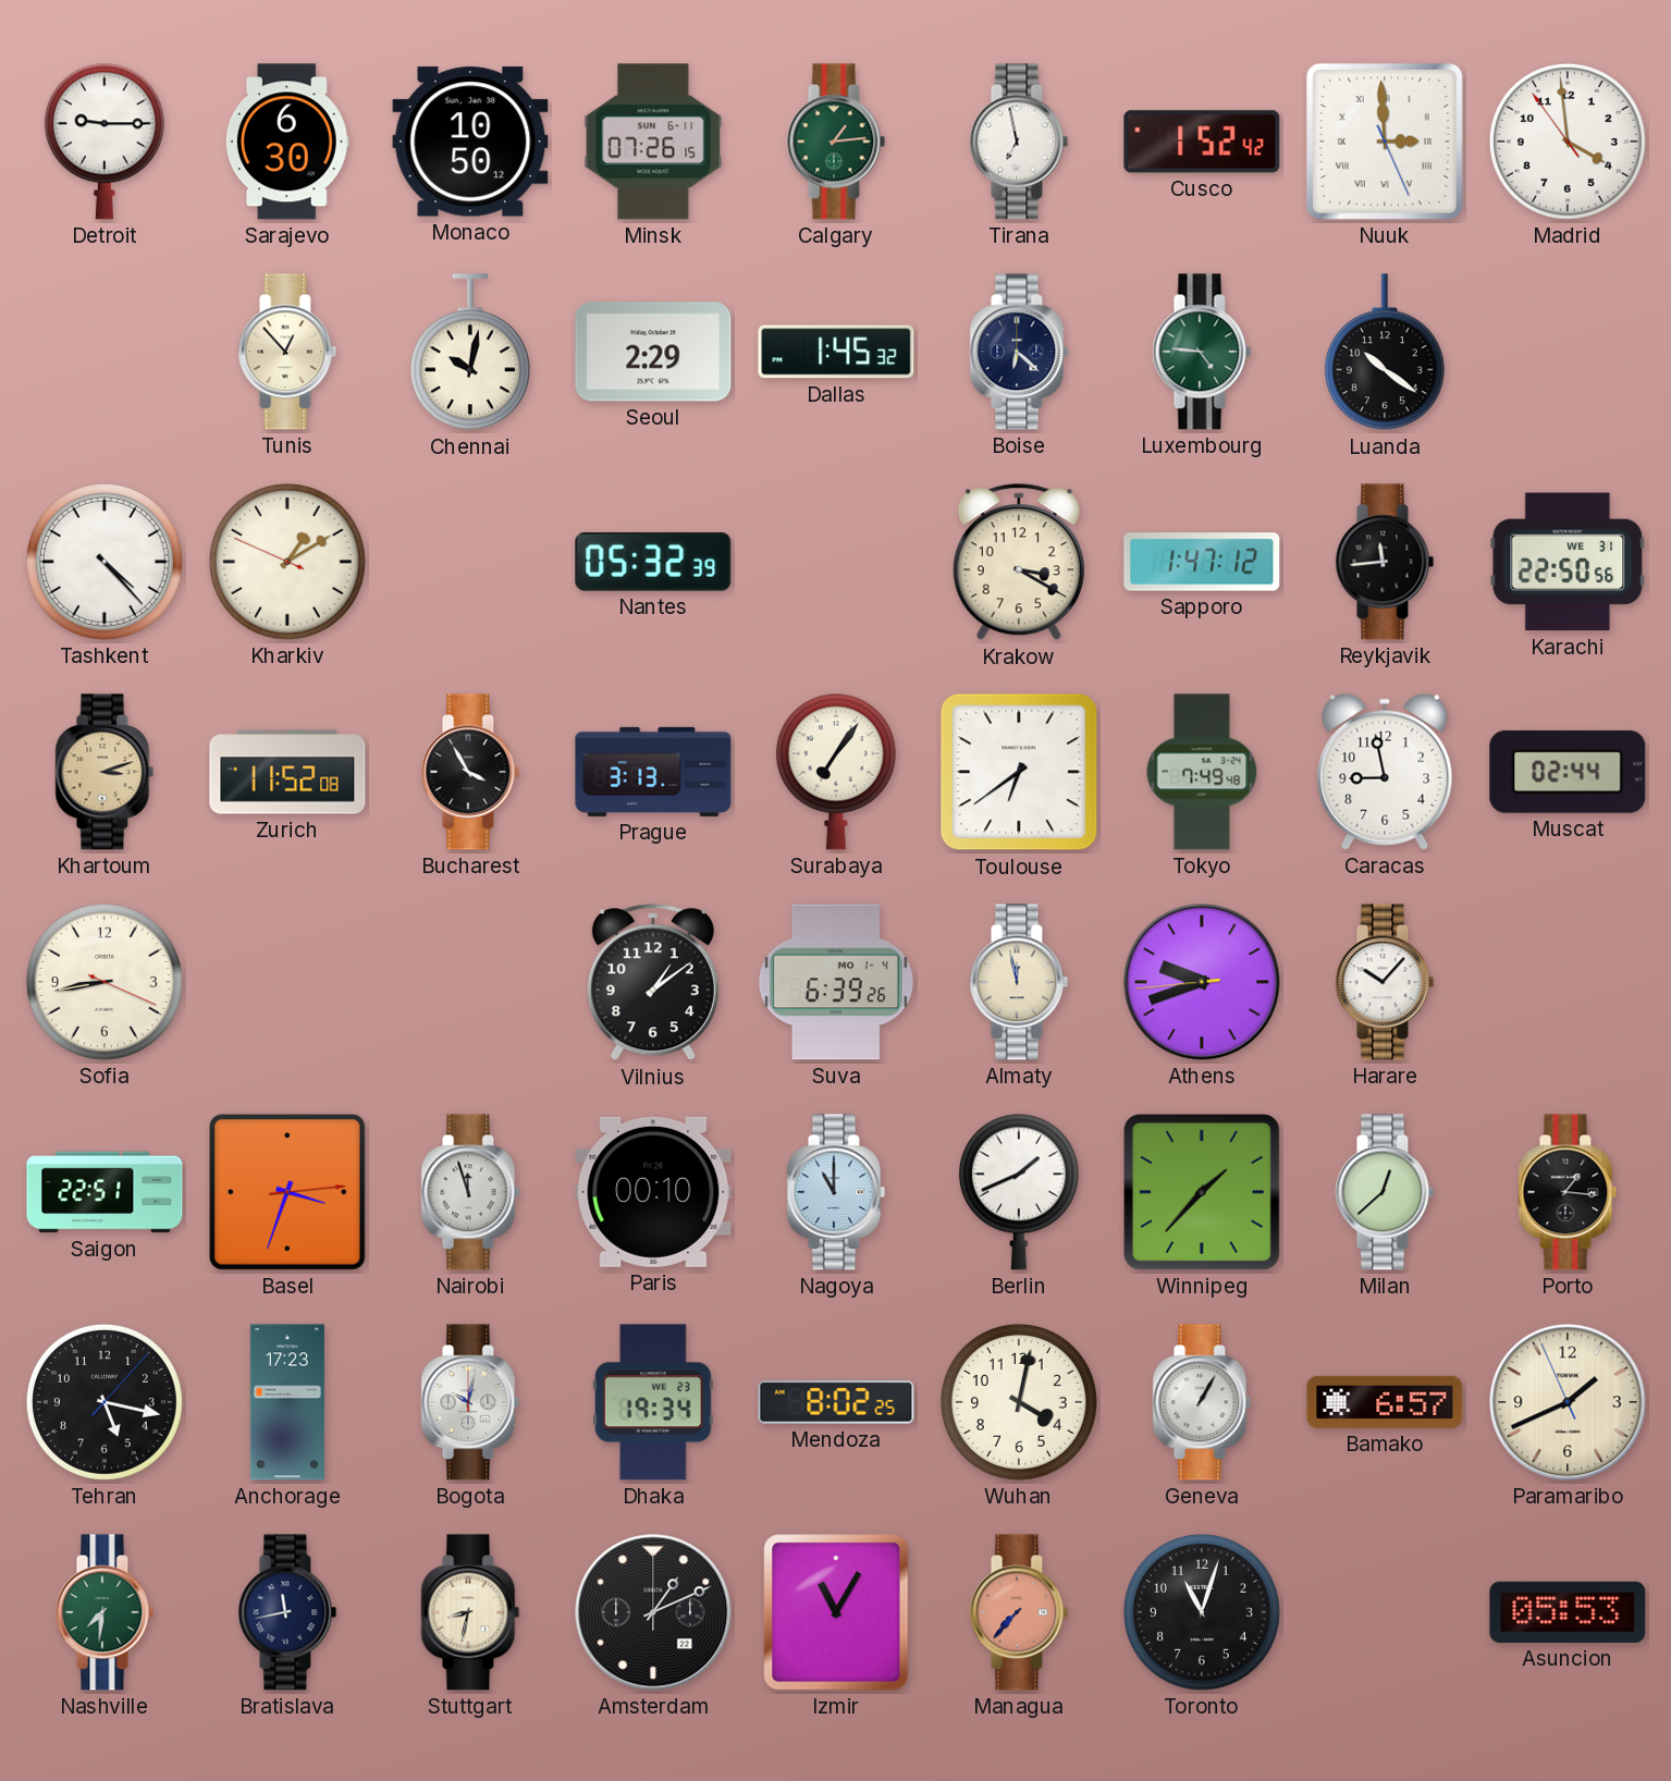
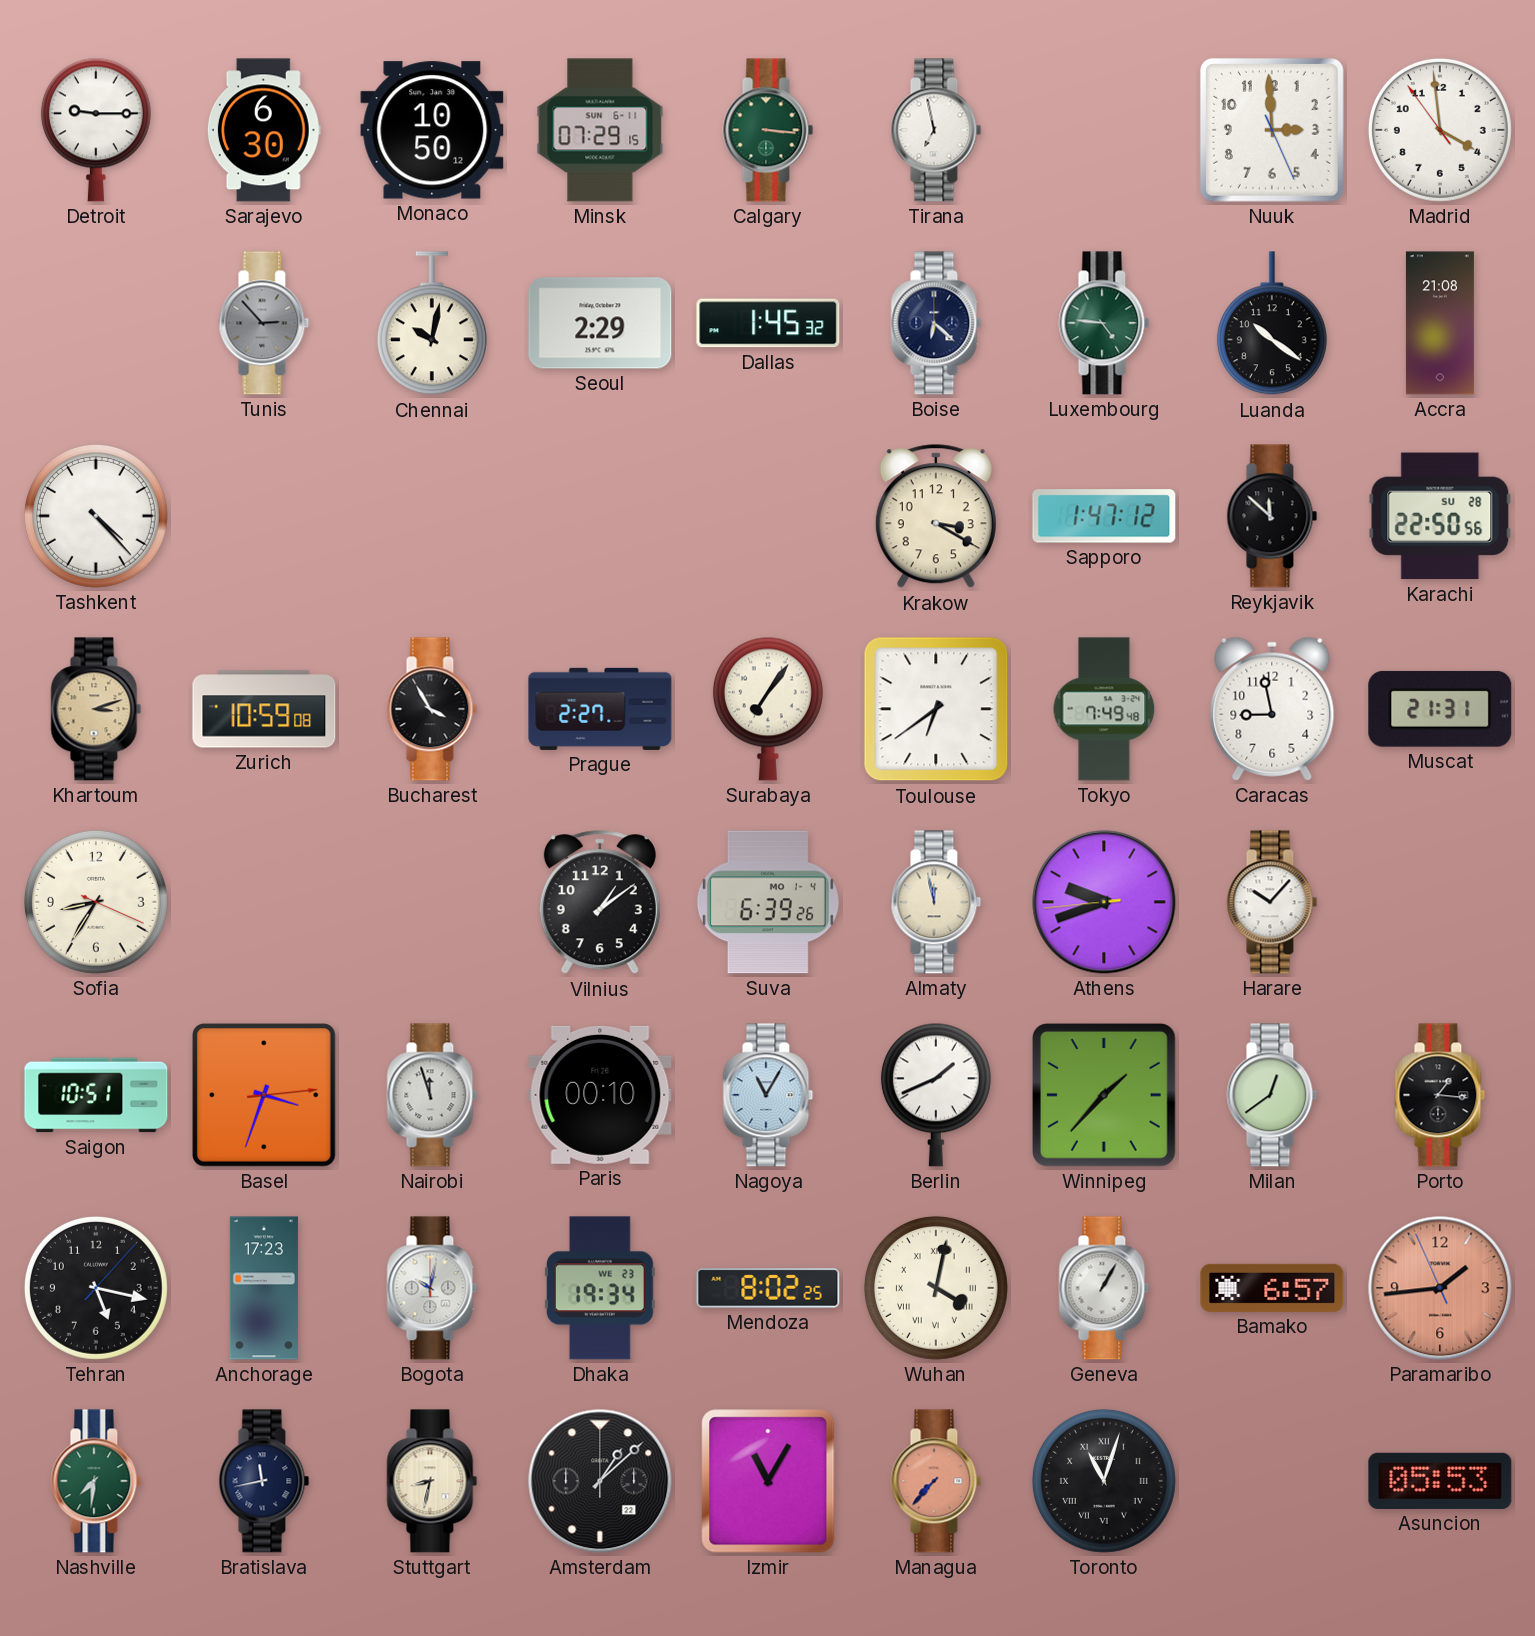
Minsk: 07:26 -> 07:29 (600, 130)
Calgary: 1:14 -> 3:16 (768, 130)
Cusco: 1:52 -> none (1202, 142)
Nuuk numerals: Roman -> Arabic (1272, 130)
Tunis: 12:53 -> 2:53 (264, 323)
Tunis dial: cream -> grey (264, 323)
Accra: none -> 21:08 (1440, 323)
Kharkiv: 1:09 -> none (287, 562)
Nantes: 05:32 -> none (653, 562)
Reykjavik: 11:44 -> 11:52 (1272, 516)
Karachi date: WE 31 -> SU 28 (1440, 516)
Zurich: 11:52 -> 10:59 (264, 709)
Prague: 3:13 -> 2:27 (600, 709)
Muscat: 02:44 -> 21:31 (1440, 709)
Sofia: 8:43 -> 8:35 (96, 902)
Saigon: 22:51 -> 10:51 (96, 1095)
Nagoya: 11:00 -> 11:05 (768, 1095)
Milan: 12:38 -> 12:39 (1272, 1095)
Wuhan numerals: Arabic -> Roman (936, 1288)
Paramaribo: 1:40 -> 1:43 (1440, 1288)
Paramaribo dial: cream -> salmon (1440, 1288)
Amsterdam: 1:11 -> 1:08 (600, 1481)
Toronto numerals: Arabic -> Roman (1104, 1481)
